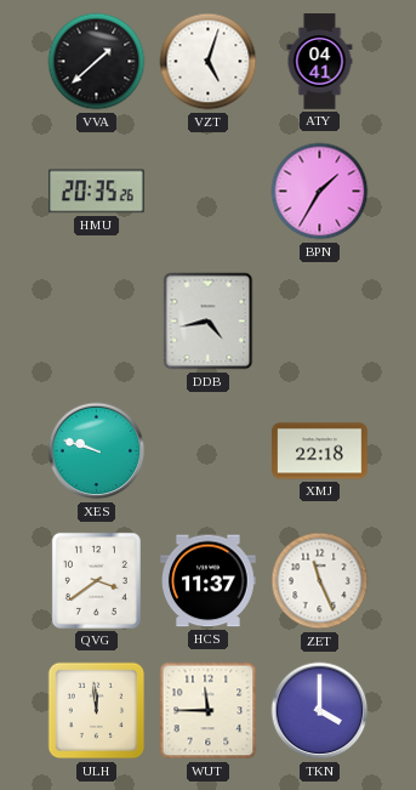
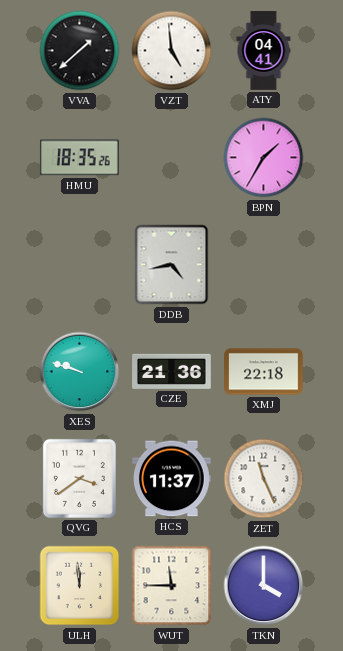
VZT: 5:03 -> 4:59 (172, 51)
HMU: 20:35 -> 18:35 (79, 158)
CZE: none -> 21:36 (172, 371)
